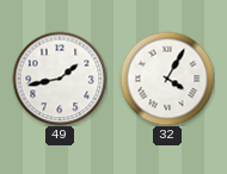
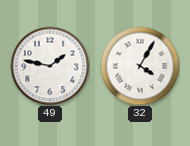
49: 1:43 -> 1:47 (50, 66)
